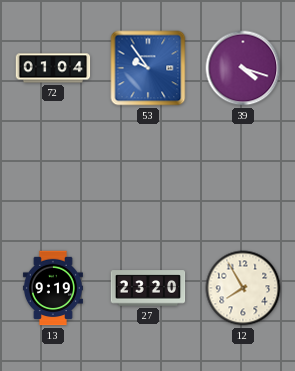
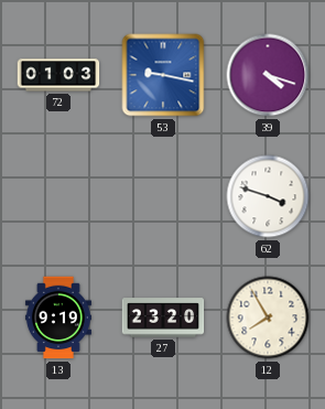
72: 01:04 -> 01:03 (58, 75)
53: 9:54 -> 9:17 (163, 75)
62: none -> 3:48 (268, 196)
